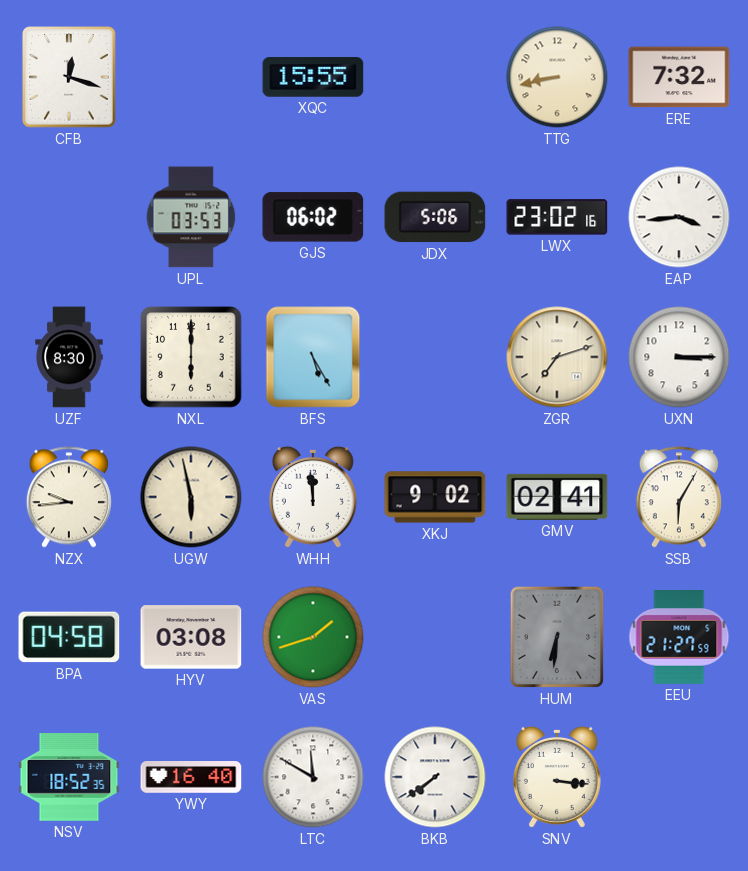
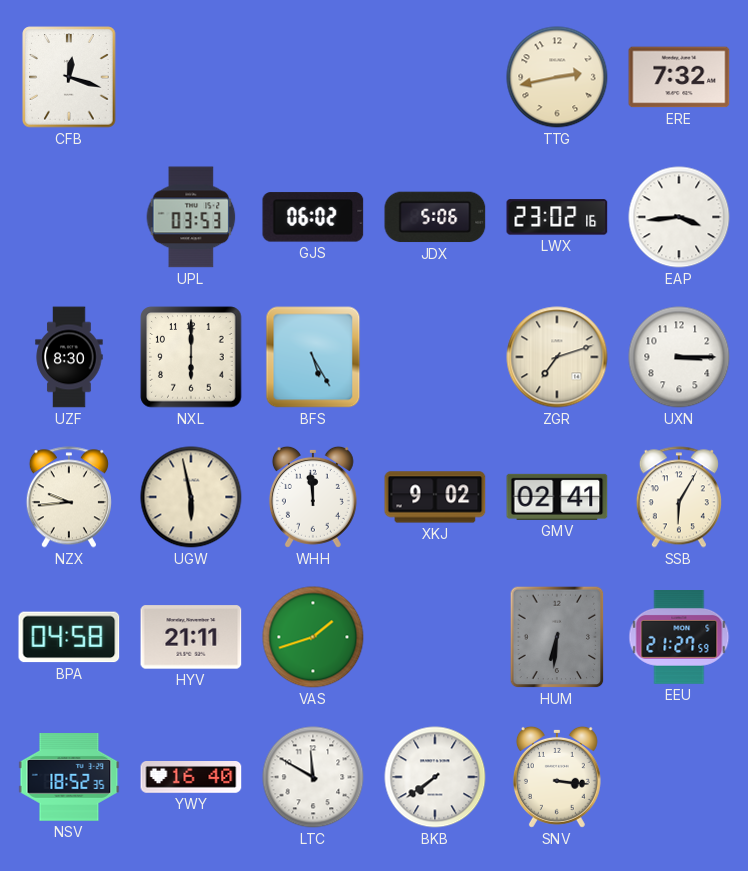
XQC: 15:55 -> none (313, 77)
TTG: 8:43 -> 2:43 (557, 77)
HYV: 03:08 -> 21:11 (191, 637)
